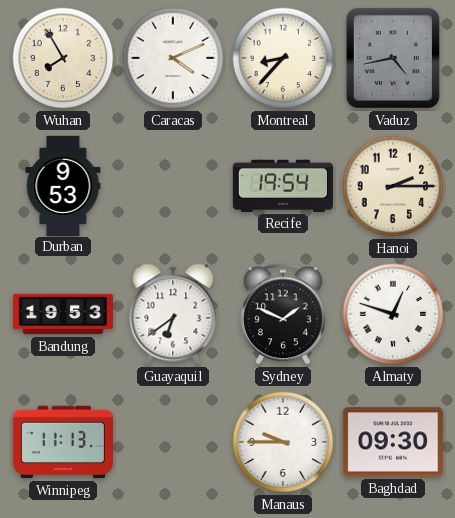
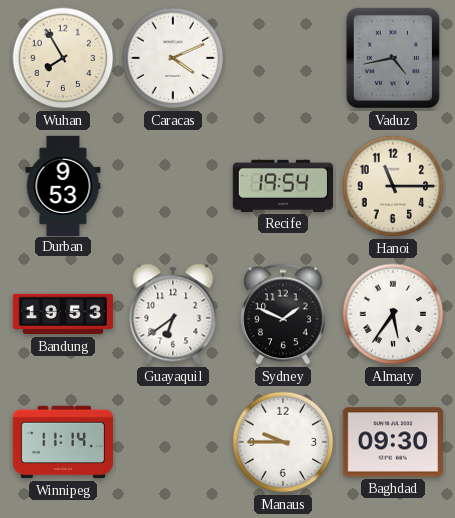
Montreal: 8:37 -> none (283, 58)
Hanoi: 2:15 -> 11:15 (393, 186)
Almaty: 12:48 -> 5:36 (393, 314)
Winnipeg: 11:13 -> 11:14 (62, 442)
